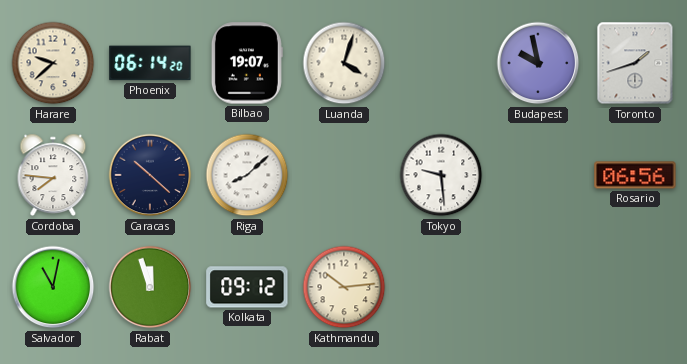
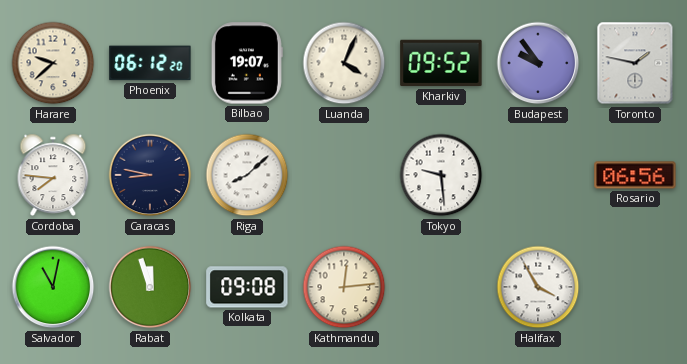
Phoenix: 06:14 -> 06:12 (150, 63)
Luanda: 4:03 -> 4:04 (344, 63)
Kharkiv: none -> 09:52 (441, 63)
Budapest: 9:58 -> 9:54 (538, 63)
Toronto: 1:42 -> 1:47 (635, 63)
Caracas: 10:22 -> 8:47 (150, 175)
Kolkata: 09:12 -> 09:08 (247, 287)
Kathmandu: 10:14 -> 12:14 (344, 287)
Halifax: none -> 3:55 (538, 287)
